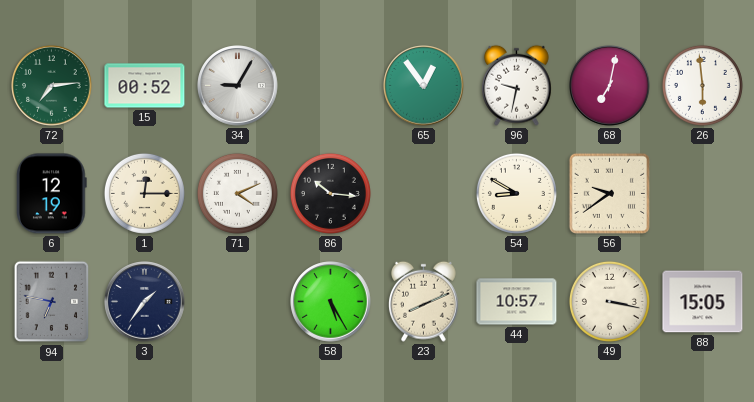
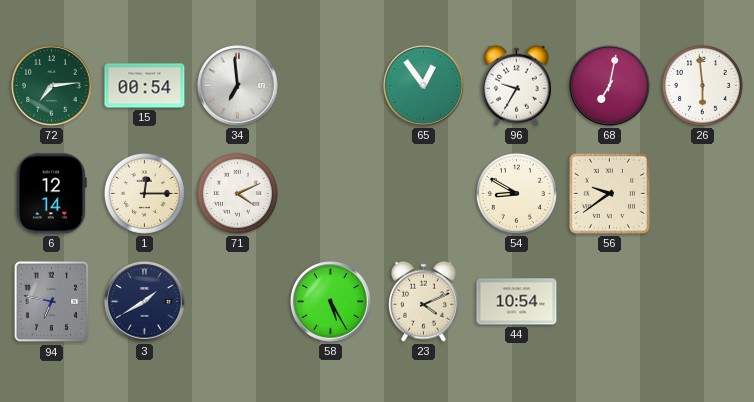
15: 00:52 -> 00:54 (145, 86)
34: 9:05 -> 6:59 (238, 86)
96: 9:32 -> 9:35 (517, 85)
6: 12:19 -> 12:14 (52, 194)
86: 10:16 -> none (330, 193)
3: 1:36 -> 1:40 (145, 302)
23: 8:11 -> 4:11 (424, 301)
44: 10:57 -> 10:54 (517, 302)
49: 3:17 -> none (609, 301)
88: 15:05 -> none (703, 302)
